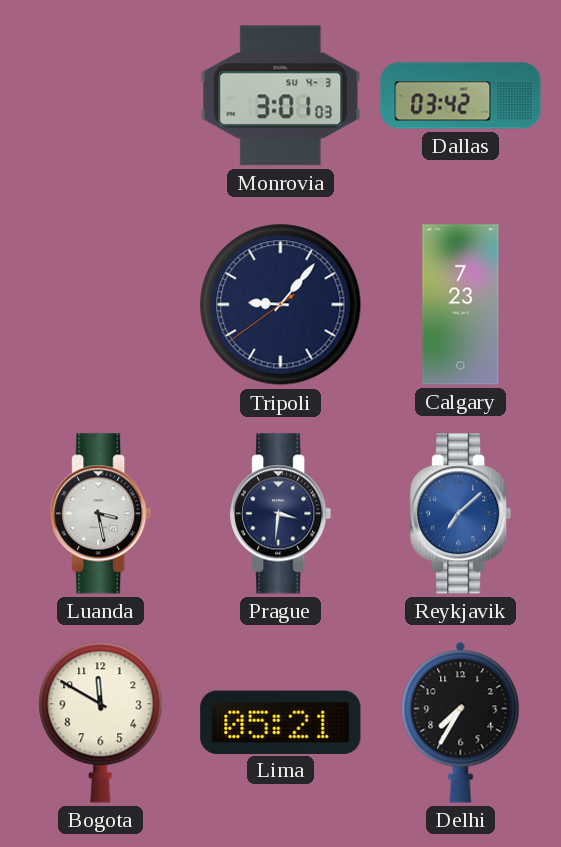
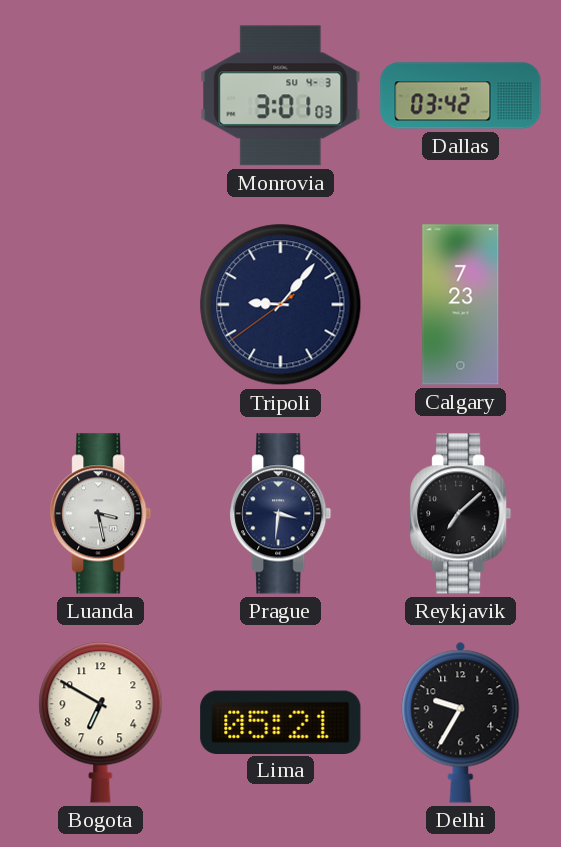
Reykjavik dial: blue -> black (461, 514)
Bogota: 11:50 -> 6:50 (101, 722)
Delhi: 7:35 -> 9:35 (461, 722)
